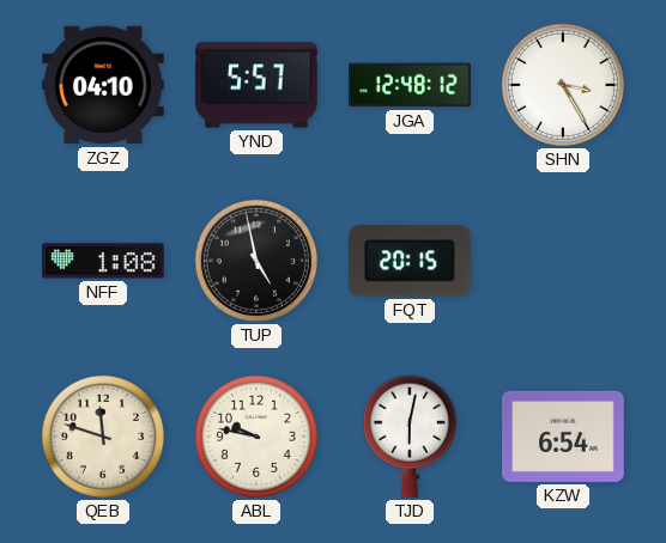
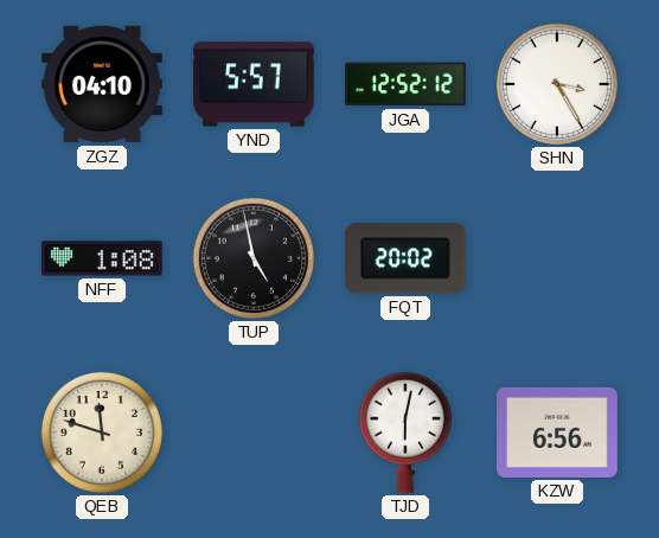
JGA: 12:48 -> 12:52 (407, 84)
FQT: 20:15 -> 20:02 (405, 258)
ABL: 9:47 -> none (256, 437)
KZW: 6:54 -> 6:56 (558, 433)
